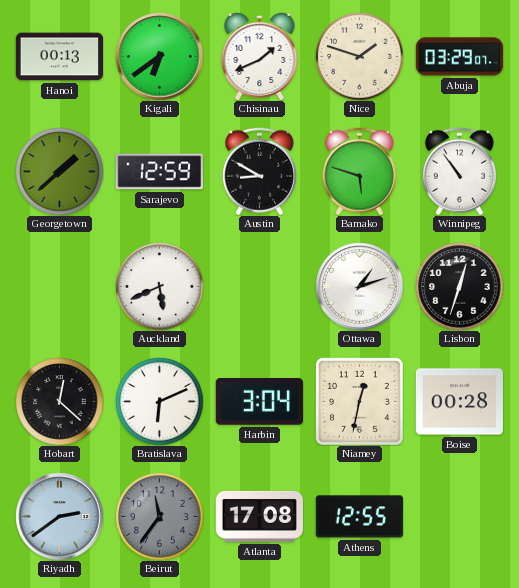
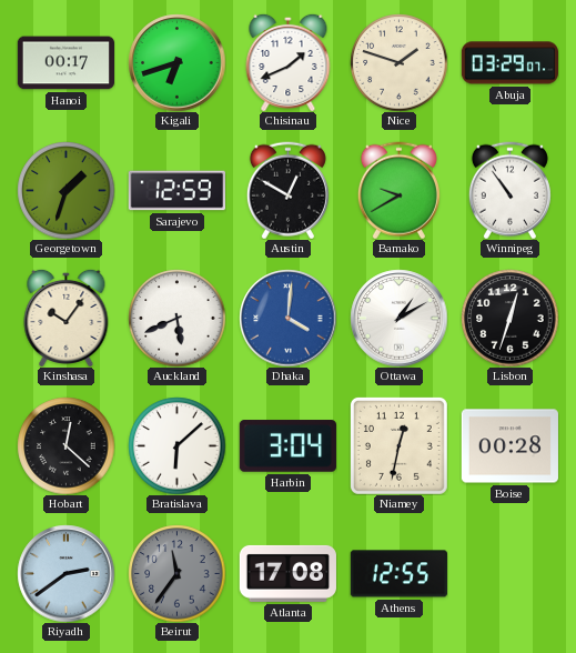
Hanoi: 00:13 -> 00:17 (65, 63)
Kigali: 6:39 -> 6:42 (176, 62)
Georgetown: 1:38 -> 1:33 (65, 190)
Austin: 8:50 -> 12:50 (287, 190)
Bamako: 5:48 -> 9:40 (398, 190)
Kinshasa: none -> 10:06 (67, 318)
Dhaka: none -> 4:01 (287, 318)
Ottawa: 1:12 -> 1:10 (398, 318)
Bratislava: 6:11 -> 6:08 (176, 445)
